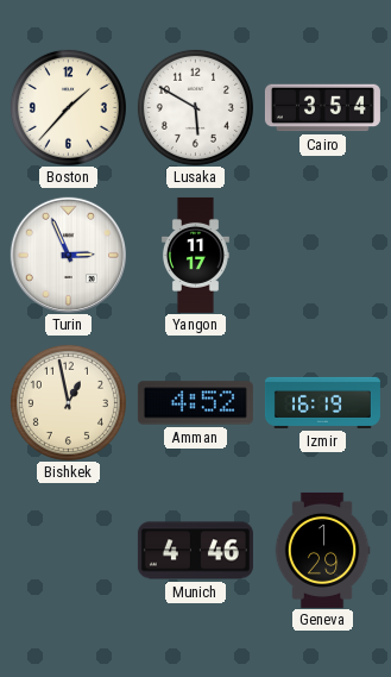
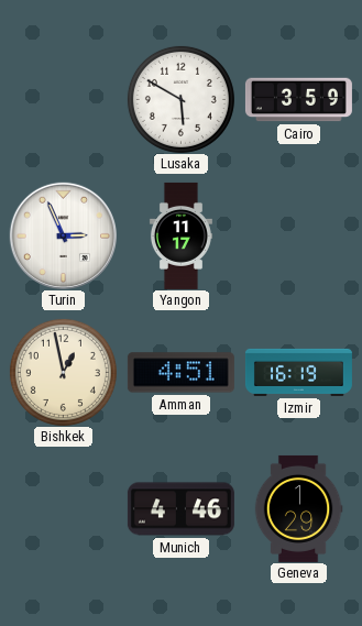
Boston: 1:37 -> none (68, 107)
Cairo: 3:54 -> 3:59 (298, 100)
Amman: 4:52 -> 4:51 (180, 373)
